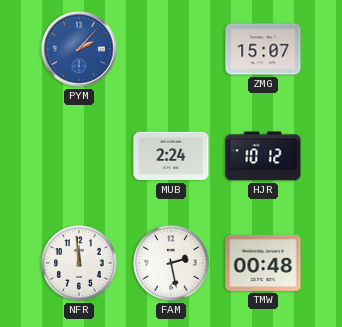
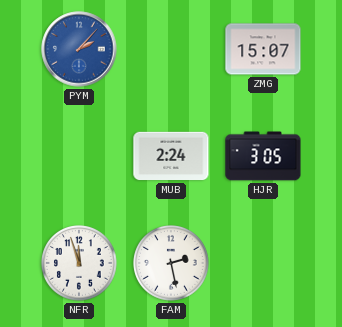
HJR: 10:12 -> 3:05 (263, 156)
NFR: 11:59 -> 11:57 (80, 264)
TMW: 00:48 -> none (263, 263)
